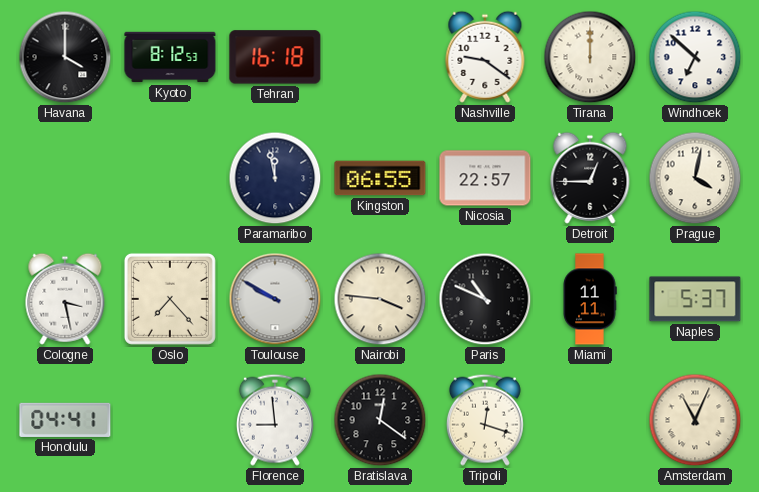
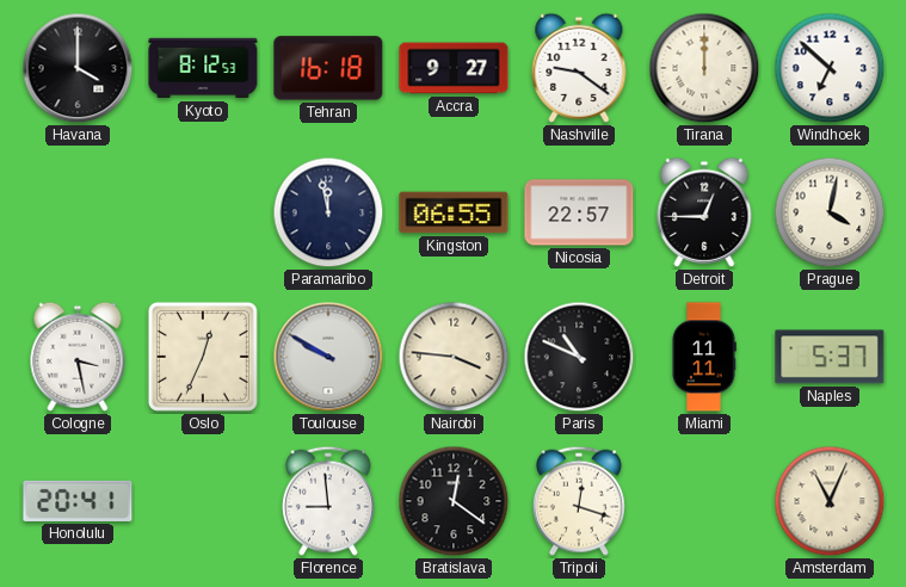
Accra: none -> 9:27 (454, 68)
Oslo: 7:23 -> 12:34 (203, 357)
Honolulu: 04:41 -> 20:41 (78, 501)
